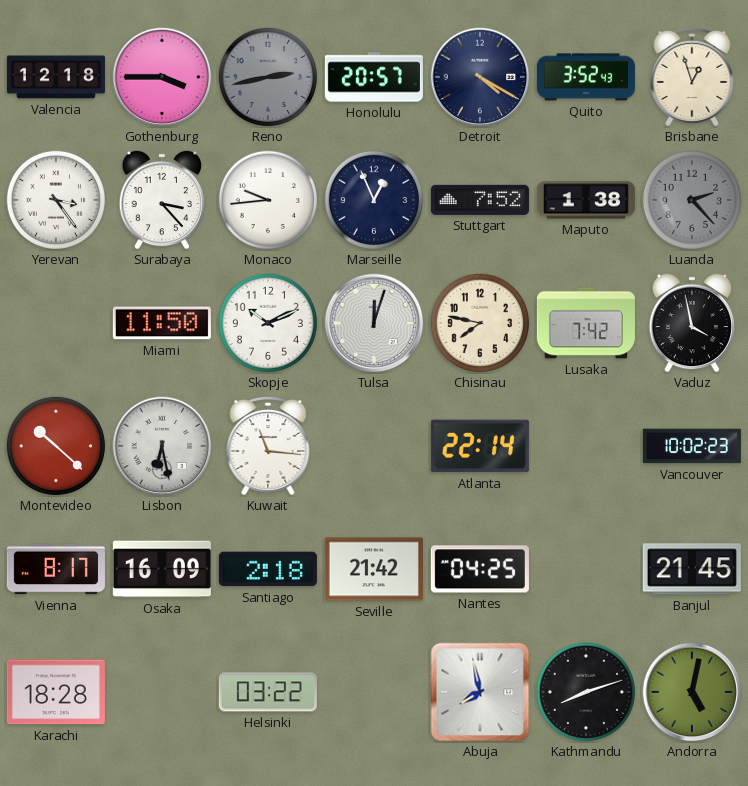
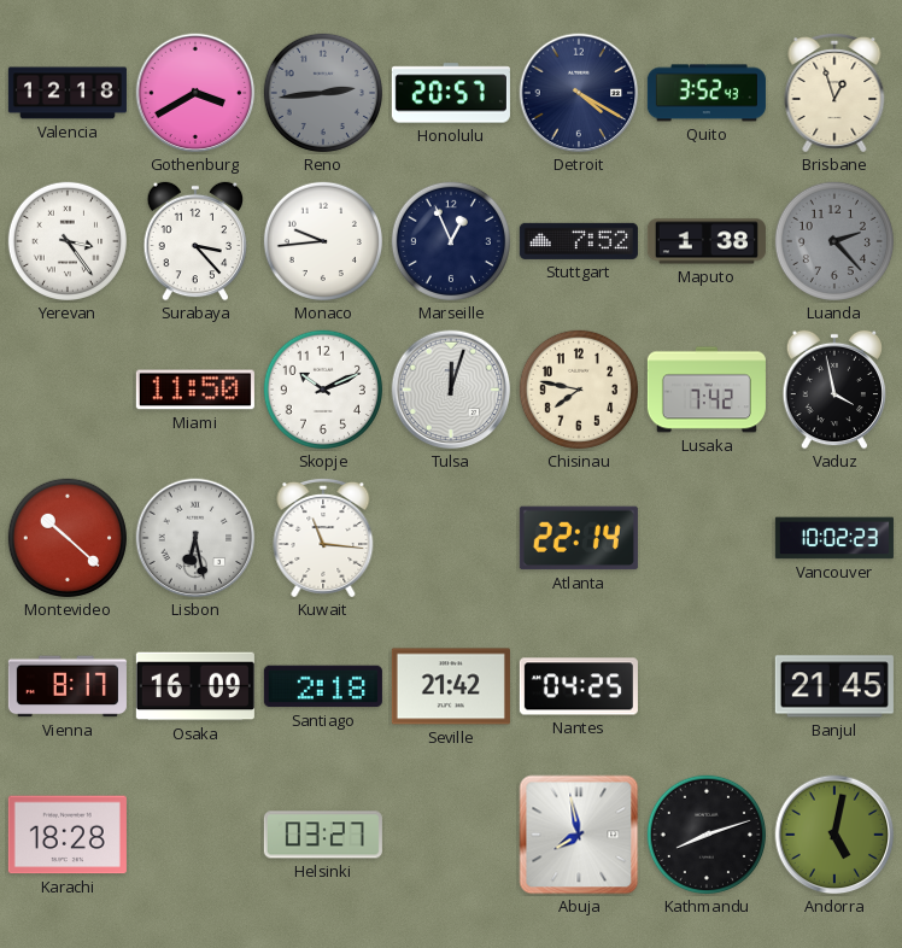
Gothenburg: 3:45 -> 3:40 (195, 93)
Reno: 2:43 -> 2:44 (323, 93)
Helsinki: 03:22 -> 03:27 (323, 835)
